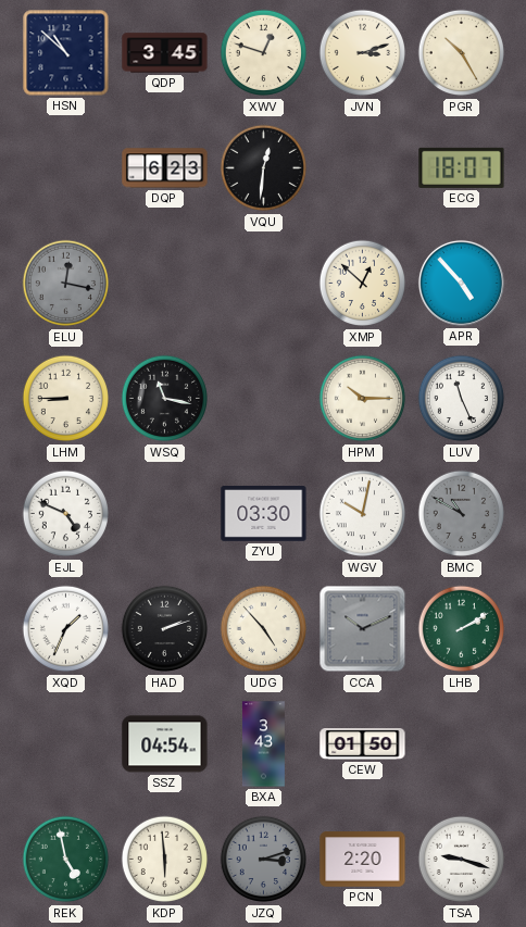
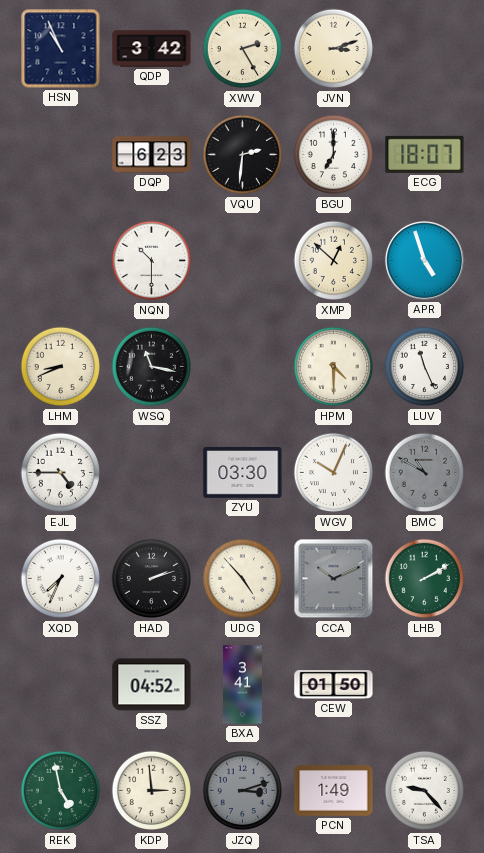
HSN: 10:52 -> 10:56 (61, 49)
QDP: 3:45 -> 3:42 (152, 49)
XWV: 12:48 -> 2:25 (243, 49)
PGR: 10:25 -> none (462, 53)
VQU: 12:31 -> 2:31 (243, 155)
BGU: none -> 7:00 (334, 155)
ELU: 12:17 -> none (66, 284)
NQN: none -> 10:30 (152, 261)
APR: 4:53 -> 4:57 (424, 260)
LHM: 8:45 -> 8:41 (61, 367)
HPM: 10:15 -> 4:30 (334, 367)
EJL: 4:49 -> 4:45 (61, 473)
WGV: 10:02 -> 10:04 (334, 473)
XQD: 1:34 -> 7:34 (61, 579)
SSZ: 04:54 -> 04:52 (152, 685)
BXA: 3:43 -> 3:41 (243, 685)
KDP: 5:59 -> 2:59 (152, 791)
PCN: 2:20 -> 1:49 (334, 791)
TSA: 9:18 -> 9:23 (425, 791)
